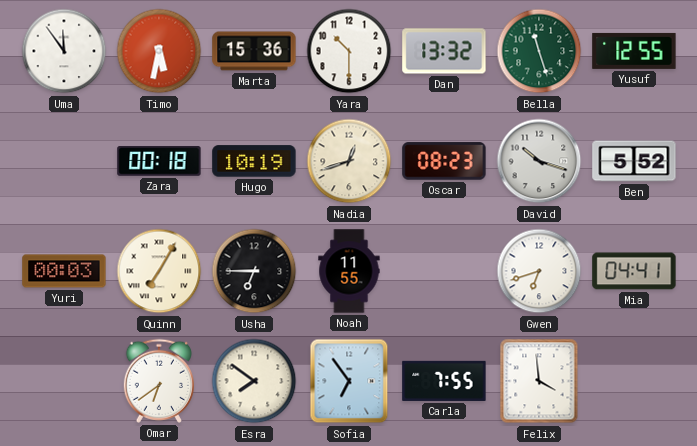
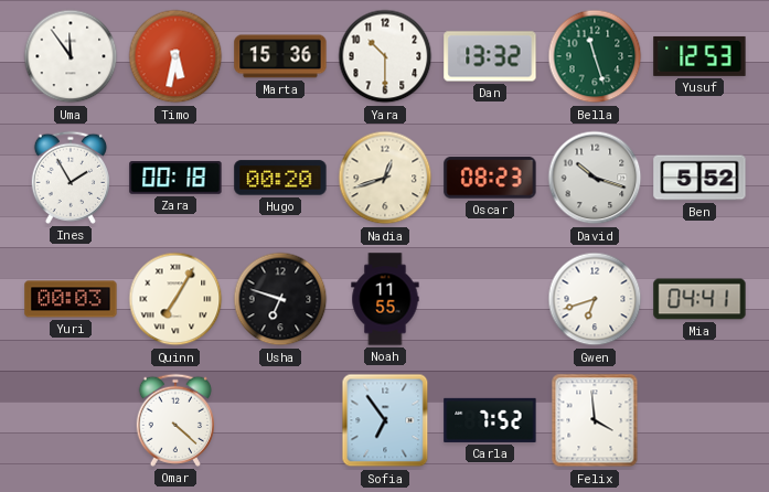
Yusuf: 12:55 -> 12:53 (699, 56)
Ines: none -> 1:55 (70, 178)
Hugo: 10:19 -> 00:20 (280, 178)
Usha: 6:45 -> 6:48 (280, 299)
Omar: 6:39 -> 4:22 (174, 420)
Esra: 7:51 -> none (254, 381)
Carla: 7:55 -> 7:52 (490, 420)
